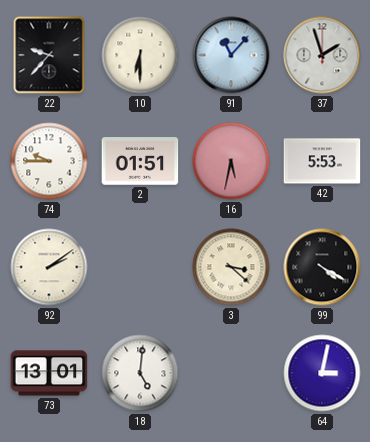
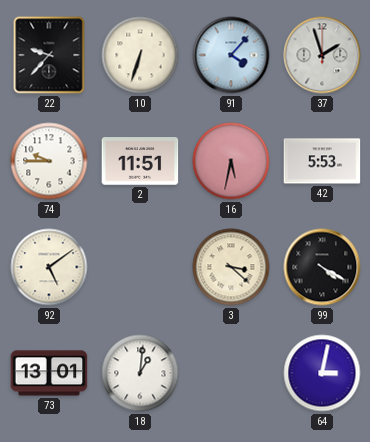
10: 6:30 -> 6:33 (140, 55)
91: 11:07 -> 4:07 (231, 55)
2: 01:51 -> 11:51 (140, 161)
92: 2:09 -> 5:09 (49, 267)
18: 5:01 -> 1:01 (140, 373)
